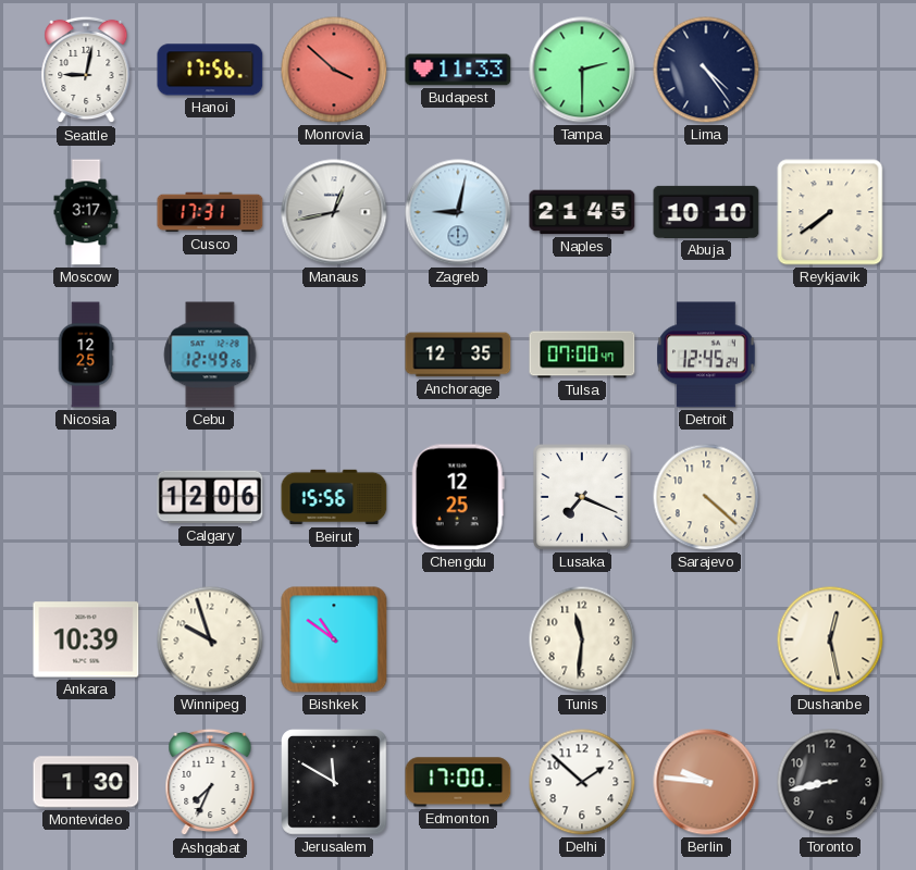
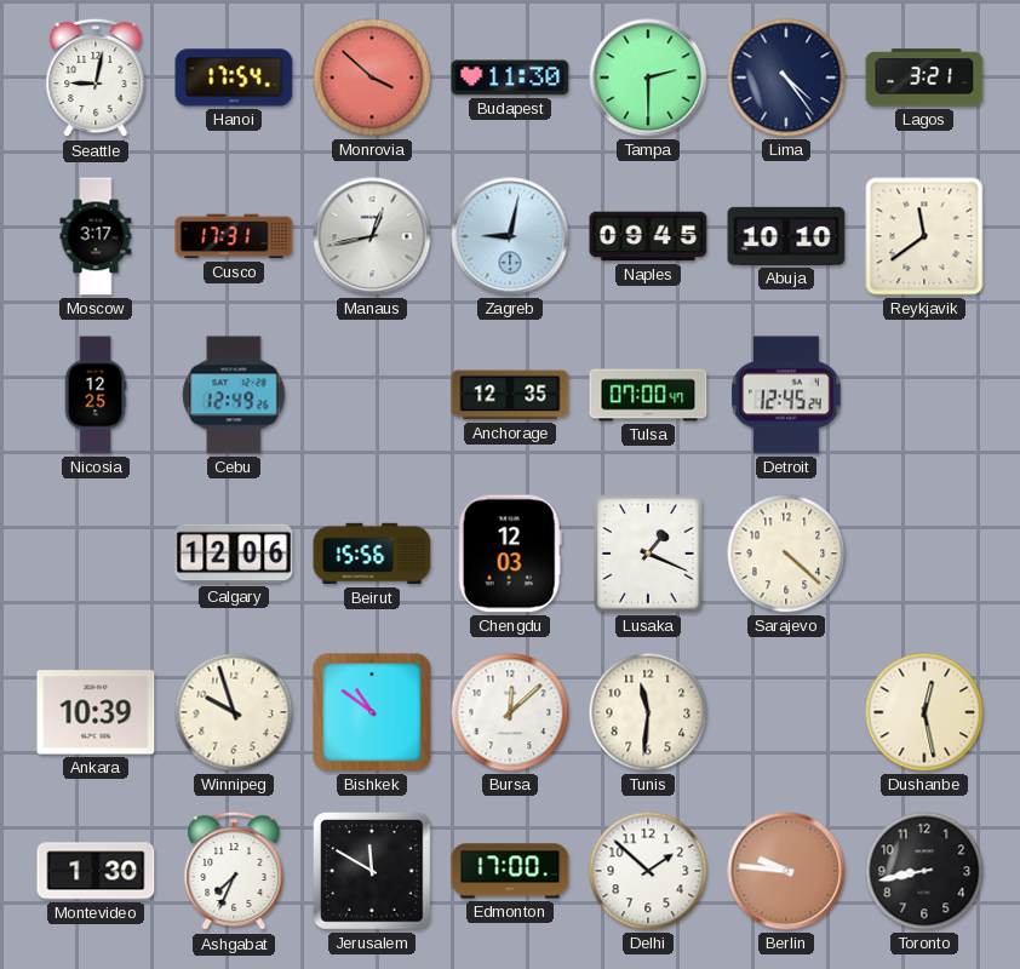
Hanoi: 17:56 -> 17:54 (234, 78)
Budapest: 11:33 -> 11:30 (510, 78)
Lagos: none -> 3:21 (924, 78)
Naples: 21:45 -> 09:45 (648, 236)
Reykjavik: 7:39 -> 11:39 (924, 236)
Chengdu: 12:25 -> 12:03 (510, 554)
Lusaka: 7:19 -> 1:19 (648, 554)
Bursa: none -> 12:08 (510, 712)
